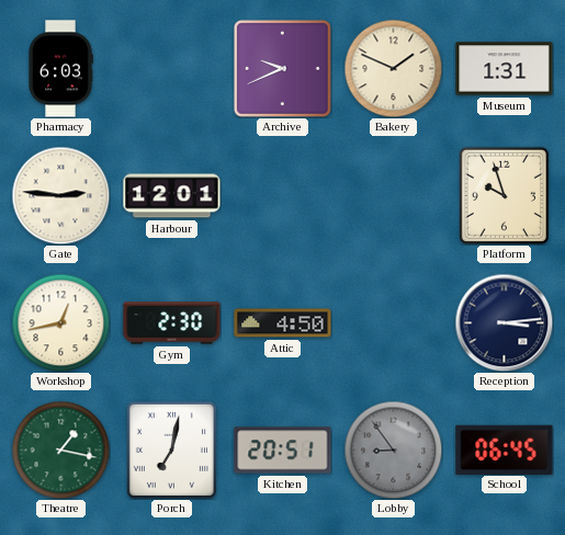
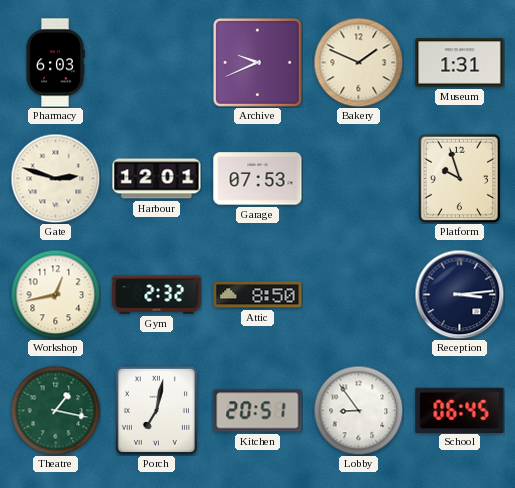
Gate: 2:46 -> 2:48 (55, 178)
Garage: none -> 07:53 (258, 179)
Gym: 2:30 -> 2:32 (157, 295)
Attic: 4:50 -> 8:50 (258, 295)
Lobby dial: grey -> white (358, 410)
